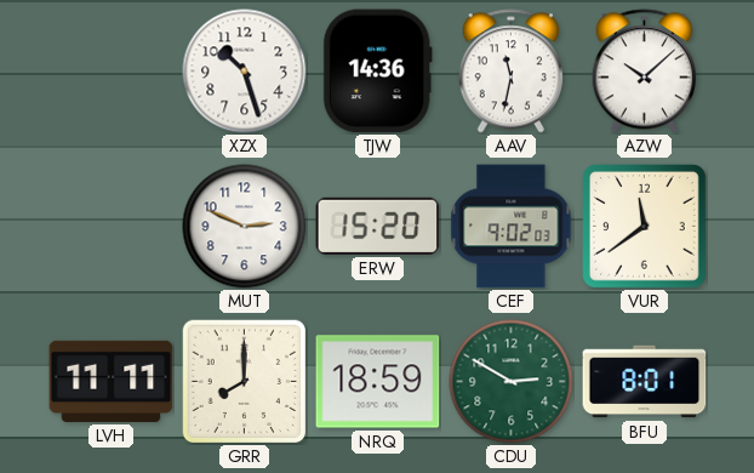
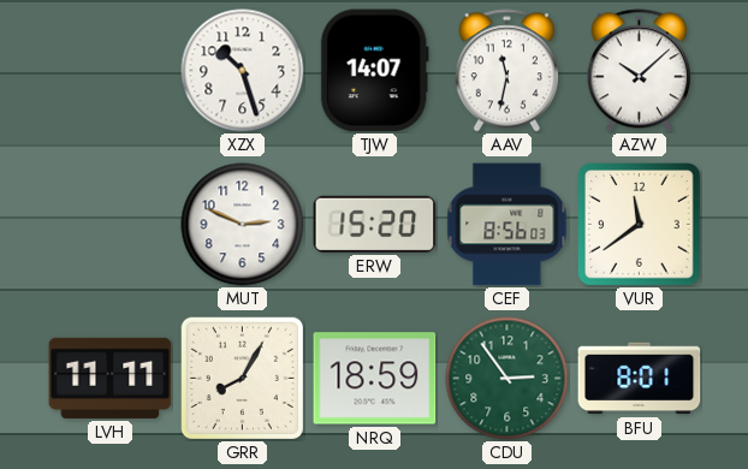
TJW: 14:36 -> 14:07 (374, 71)
CEF: 9:02 -> 8:56 (507, 225)
GRR: 8:00 -> 8:05 (242, 378)
CDU: 2:50 -> 2:54 (507, 379)
